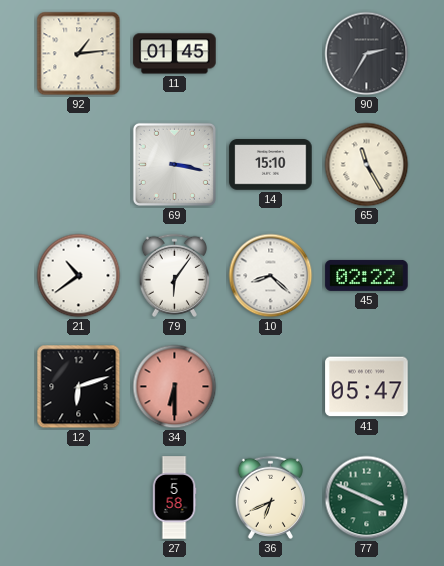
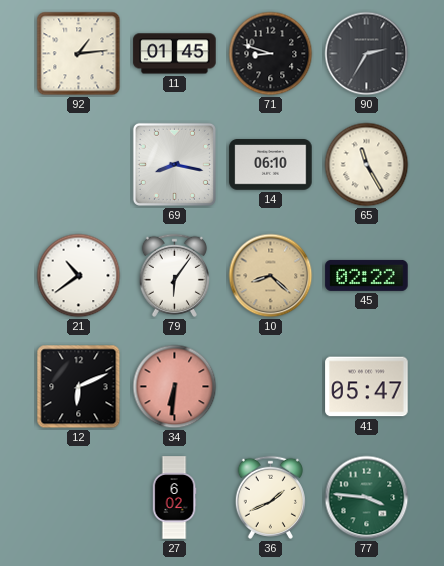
71: none -> 8:48 (271, 54)
69: 3:17 -> 8:17 (174, 164)
14: 15:10 -> 06:10 (271, 165)
10 dial: white -> champagne (271, 276)
12: 6:12 -> 6:11 (79, 387)
34: 6:30 -> 6:31 (175, 387)
27: 5:58 -> 6:02 (174, 498)
36: 6:41 -> 1:41 (270, 497)
77: 3:49 -> 3:46 (367, 498)
